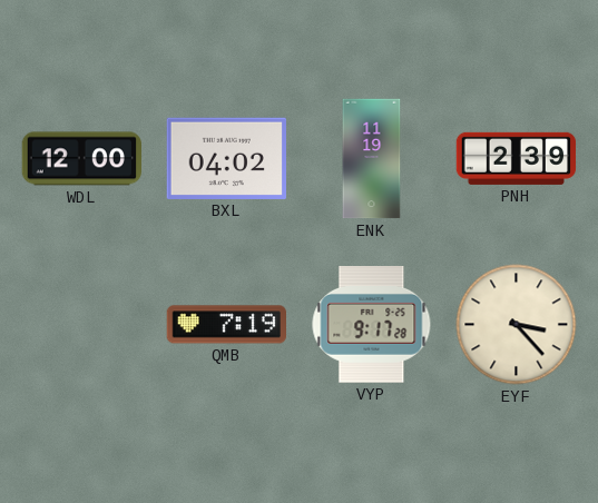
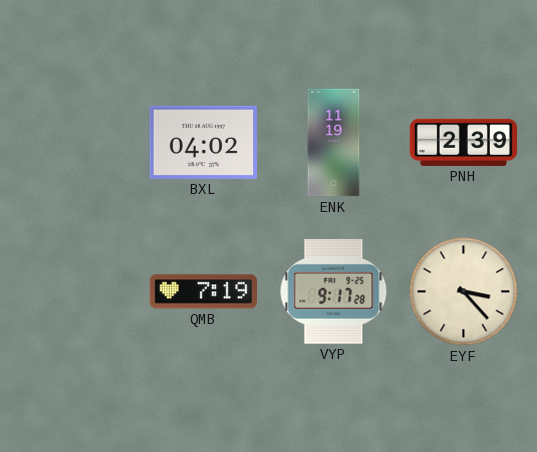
WDL: 12:00 -> none (81, 159)
